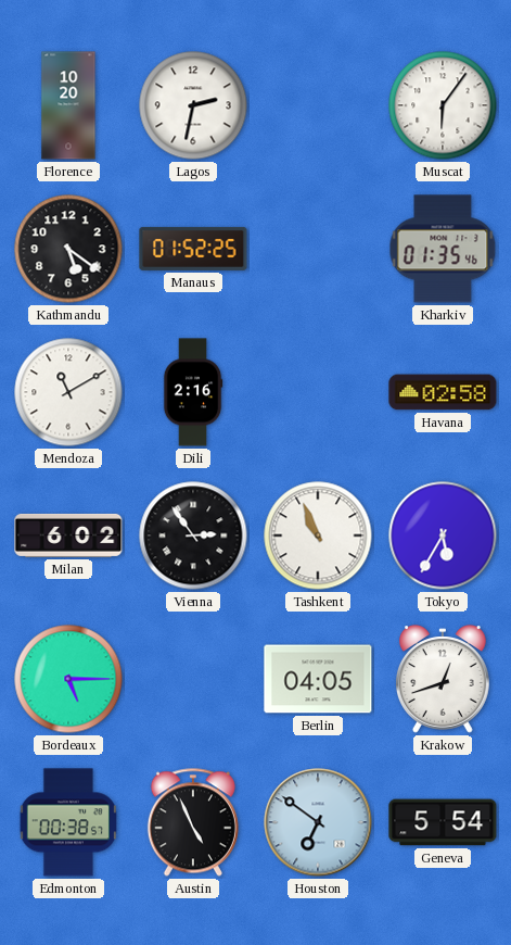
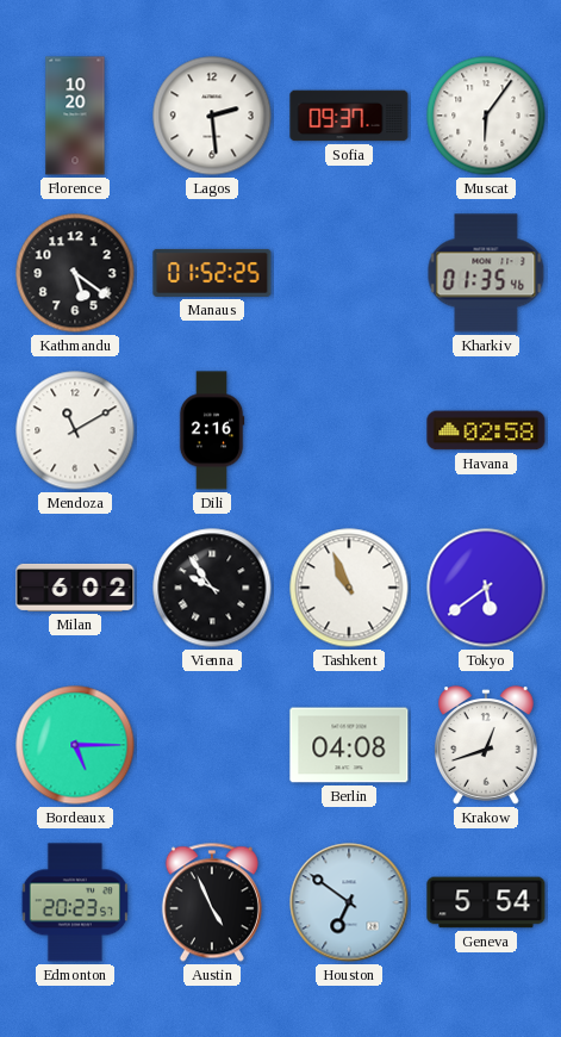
Lagos: 2:32 -> 2:29 (212, 116)
Sofia: none -> 09:37 (349, 116)
Vienna: 2:54 -> 9:54 (212, 588)
Tokyo: 5:35 -> 5:39 (486, 588)
Berlin: 04:05 -> 04:08 (349, 745)
Edmonton: 00:38 -> 20:23 (75, 902)
